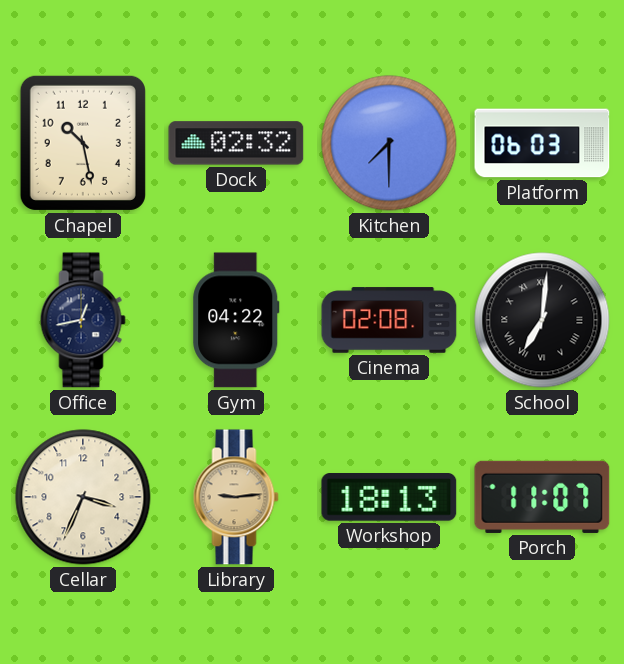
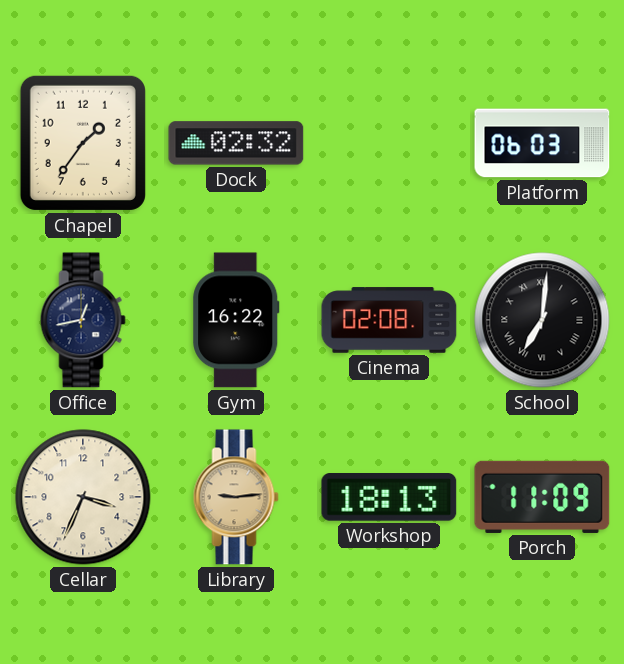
Chapel: 10:28 -> 1:36 (83, 143)
Kitchen: 7:30 -> none (389, 143)
Gym: 04:22 -> 16:22 (236, 320)
Porch: 11:07 -> 11:09 (542, 497)
